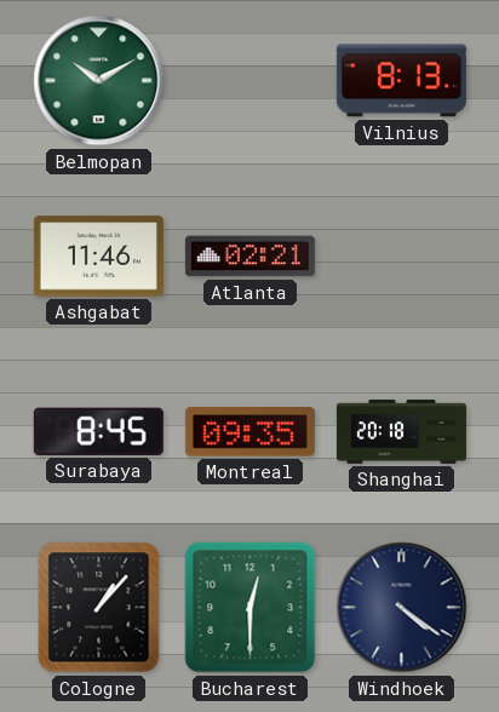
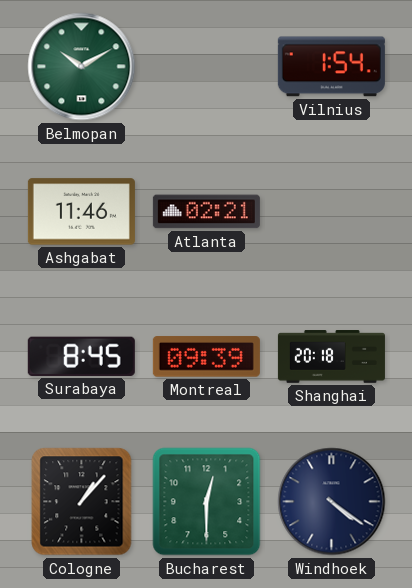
Vilnius: 8:13 -> 1:54 (331, 67)
Montreal: 09:35 -> 09:39 (206, 357)
